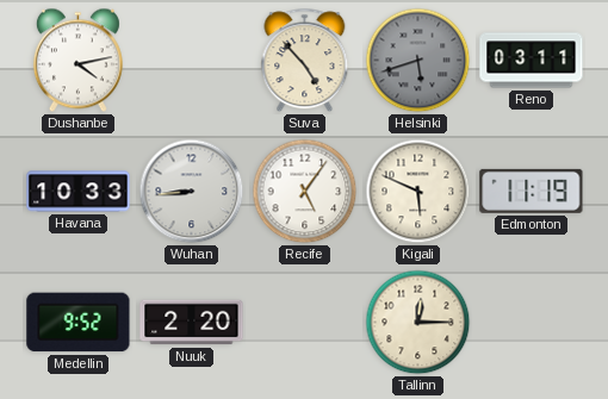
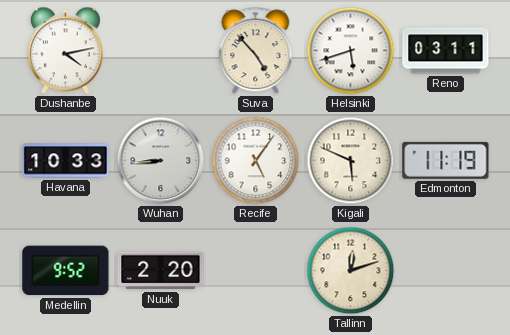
Helsinki dial: grey -> white (351, 51)
Tallinn: 12:15 -> 12:12 (351, 271)
